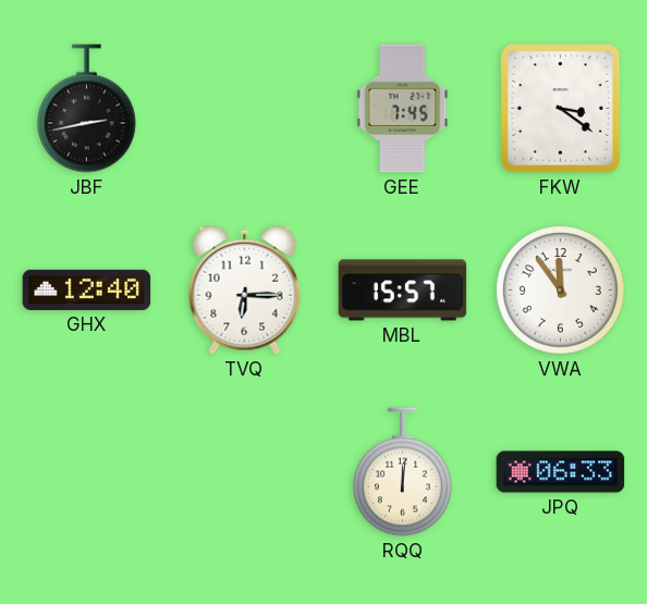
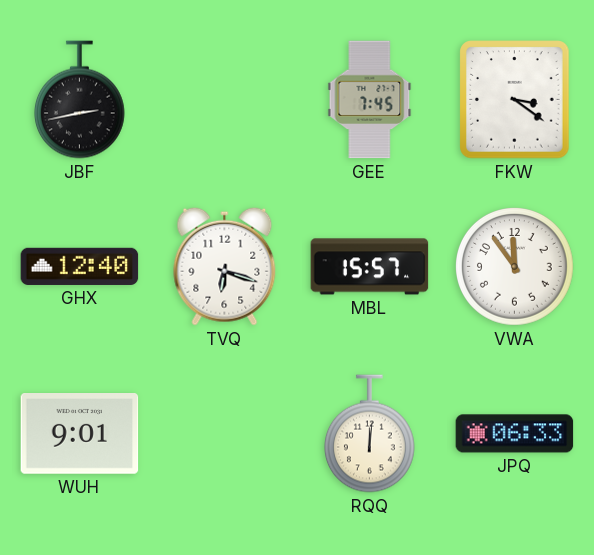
TVQ: 6:15 -> 6:18 (225, 266)
WUH: none -> 9:01 (80, 434)
